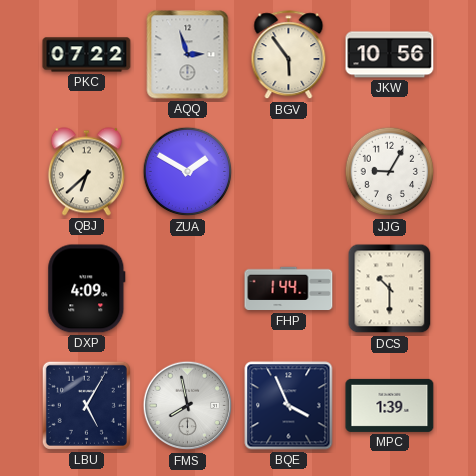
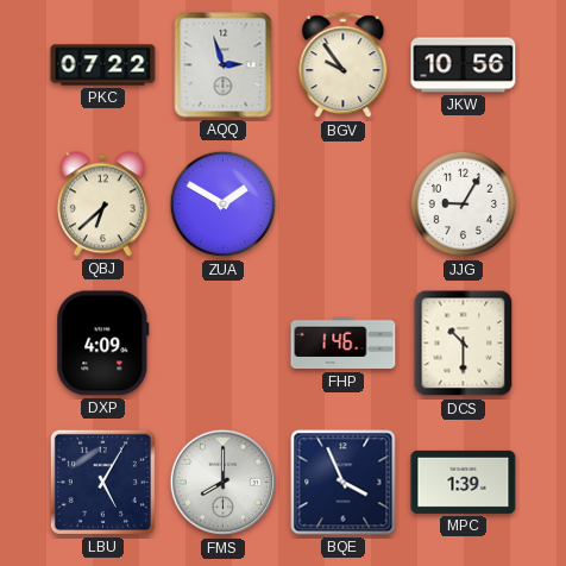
BGV: 5:54 -> 9:54 (344, 65)
FHP: 1:44 -> 1:46 (344, 344)
FMS: 7:58 -> 8:00 (224, 483)
